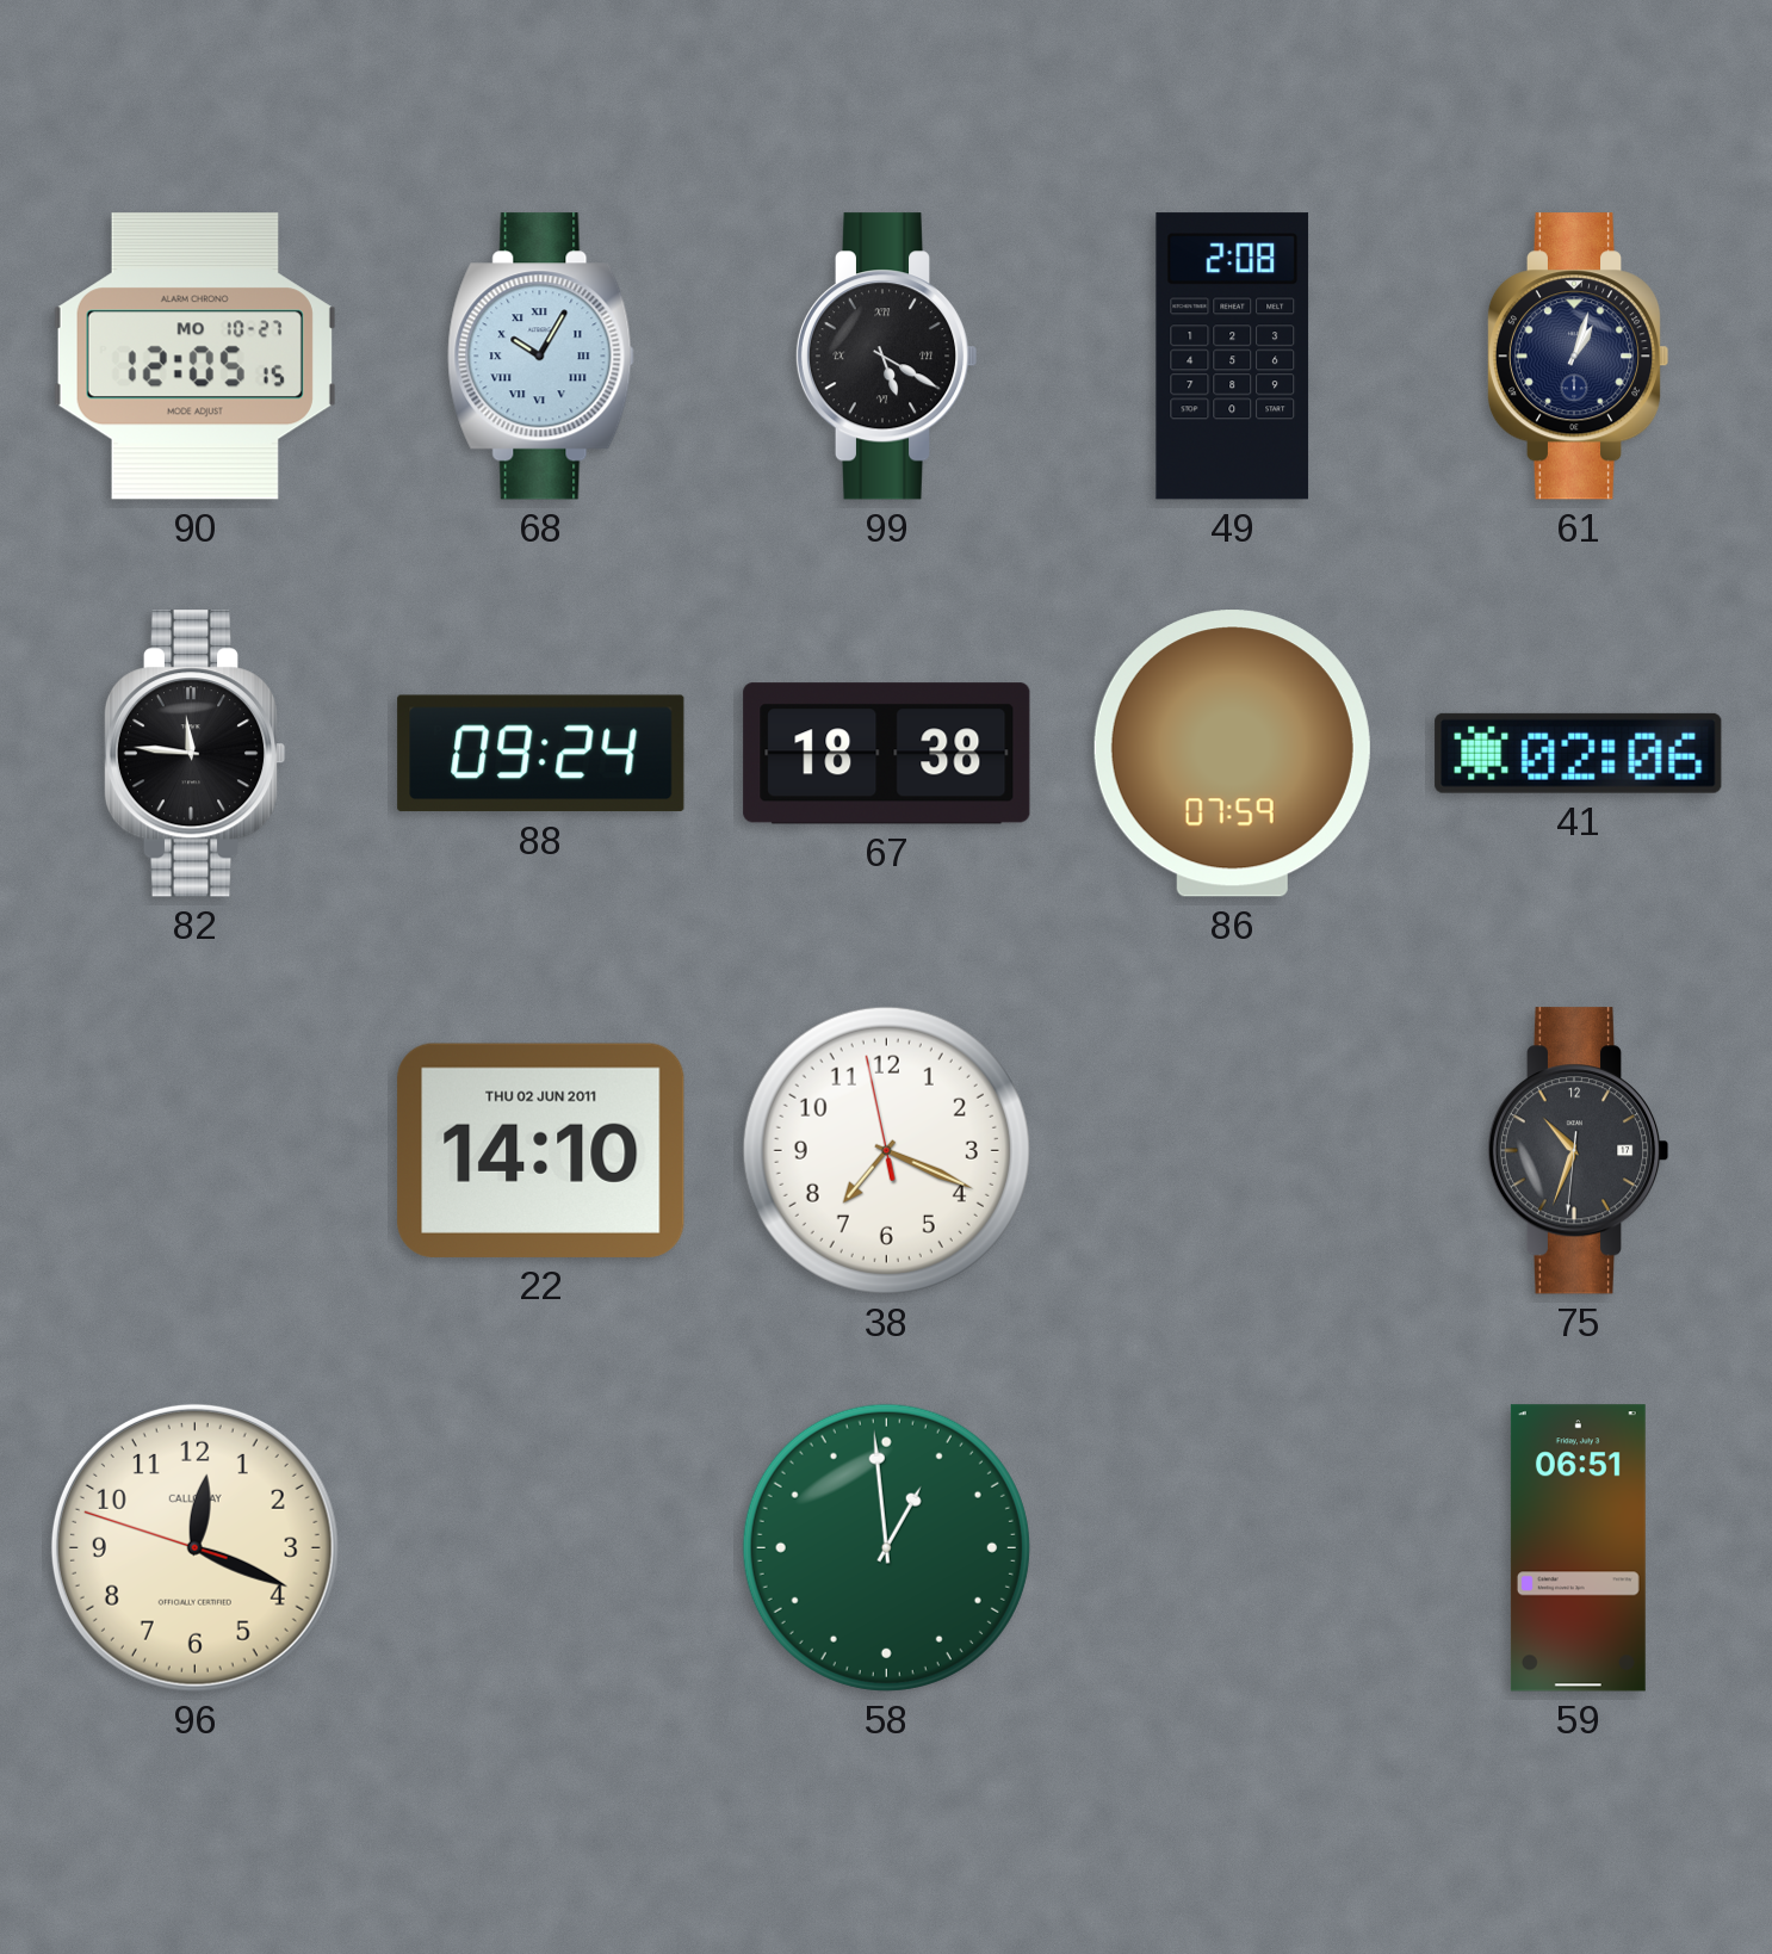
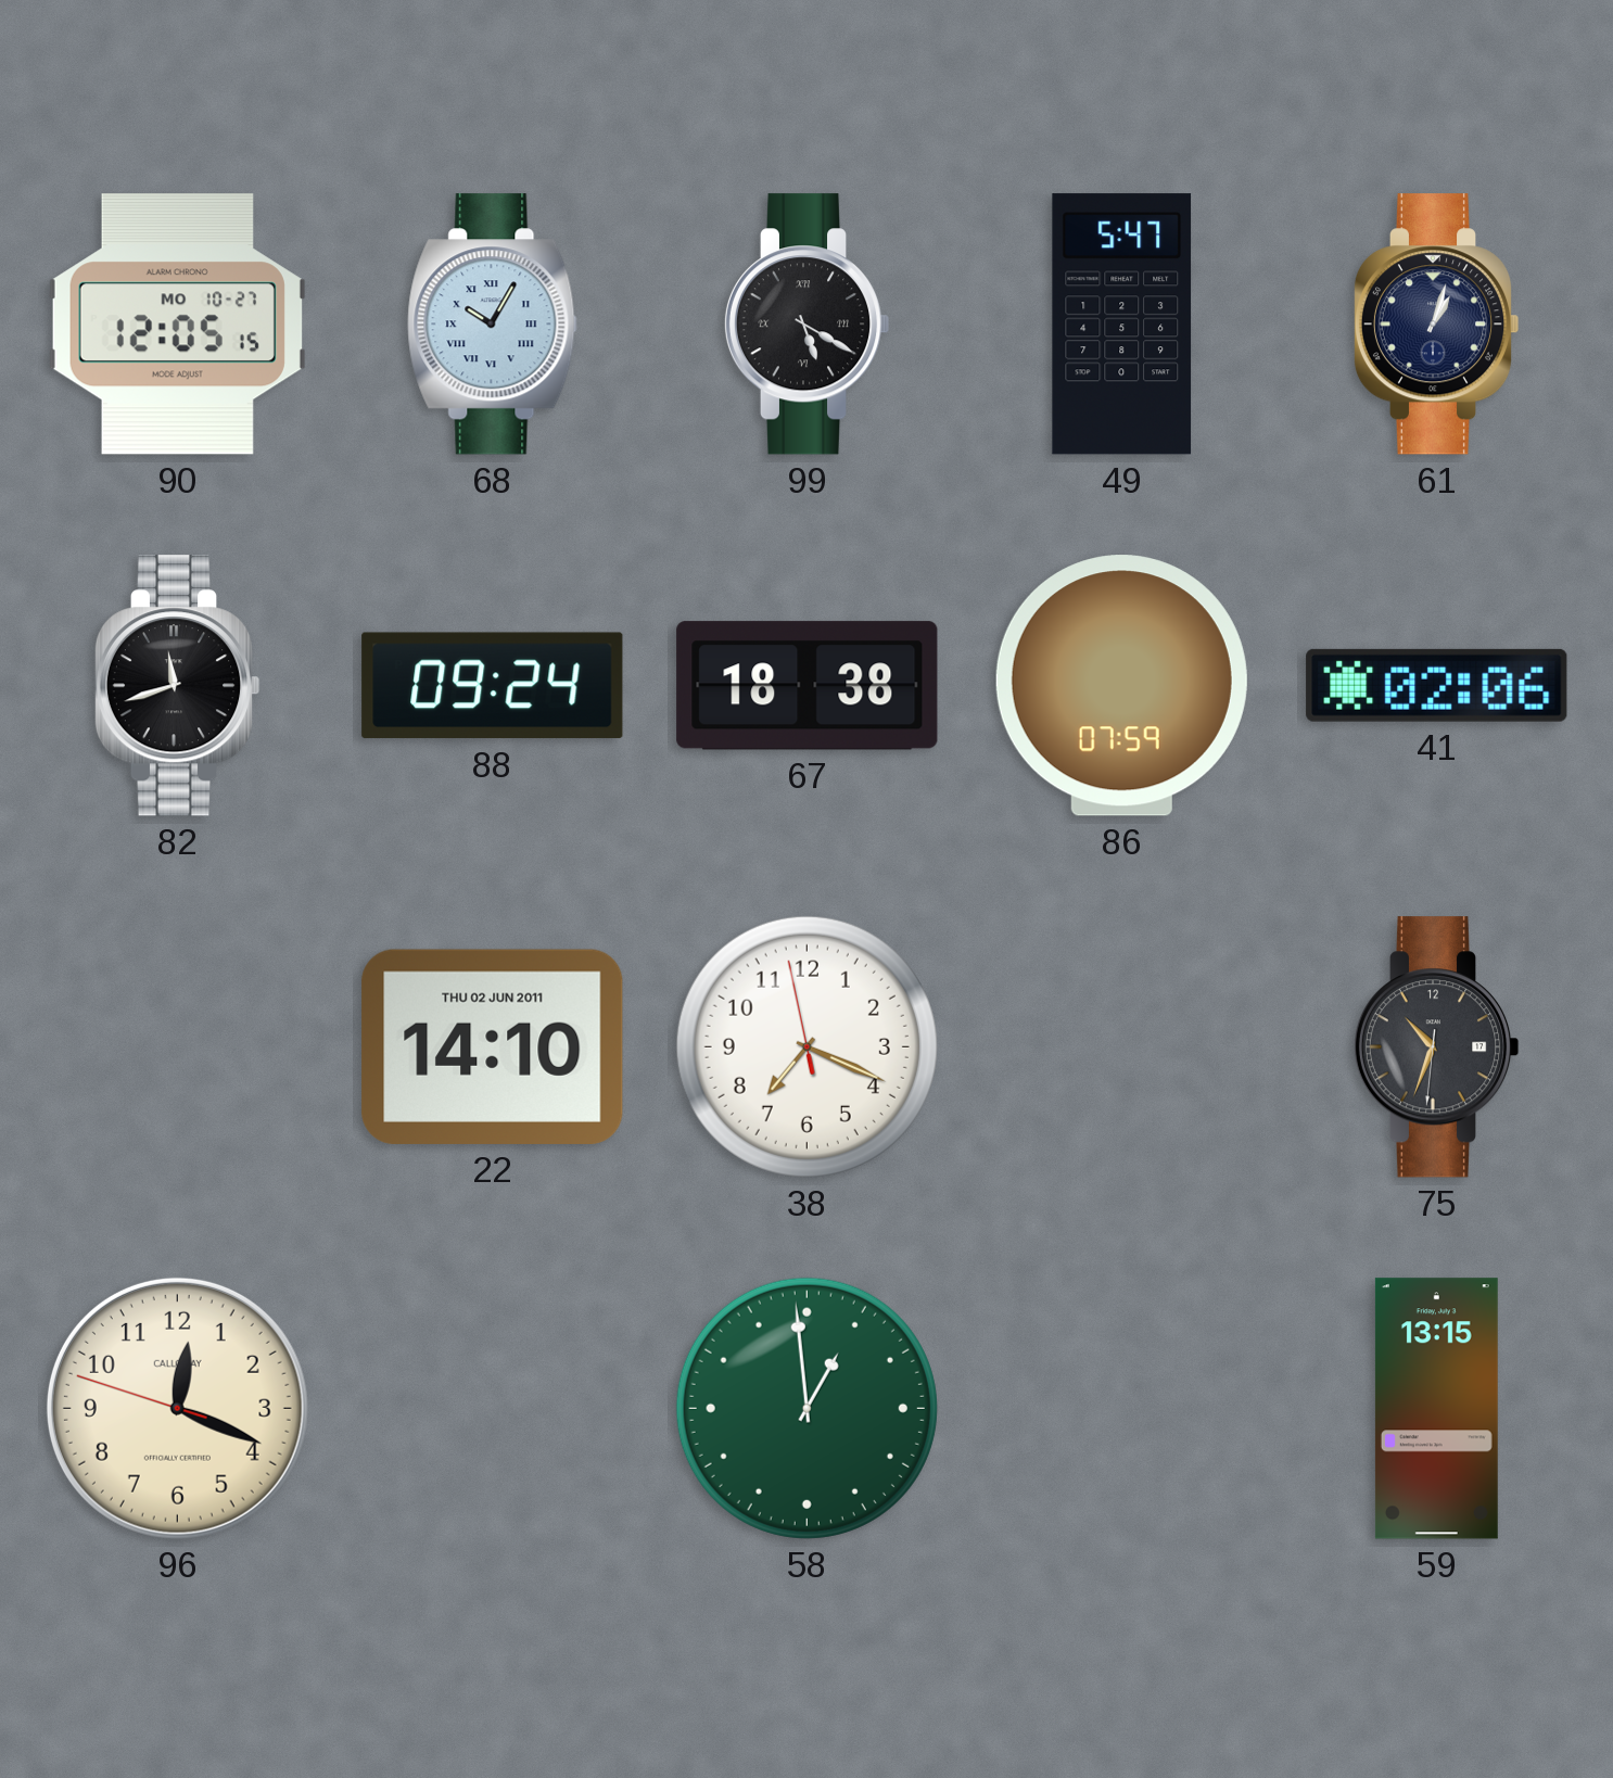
49: 2:08 -> 5:47 (1122, 325)
82: 11:46 -> 11:42 (177, 686)
59: 06:51 -> 13:15 (1436, 1409)
